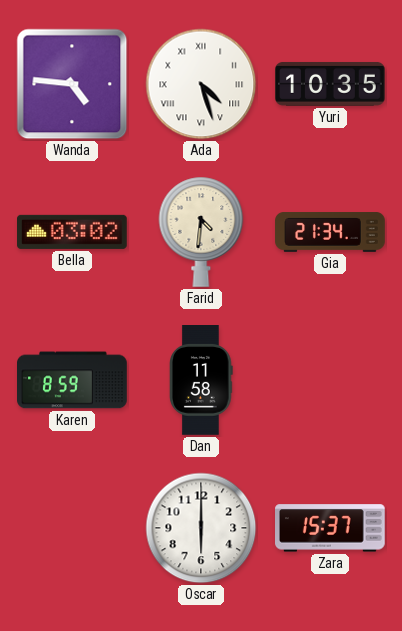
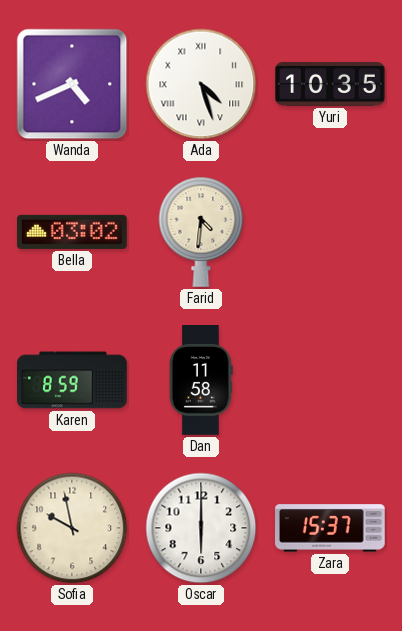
Wanda: 4:46 -> 4:41 (72, 84)
Gia: 21:34 -> none (330, 233)
Sofia: none -> 9:58 (72, 528)
